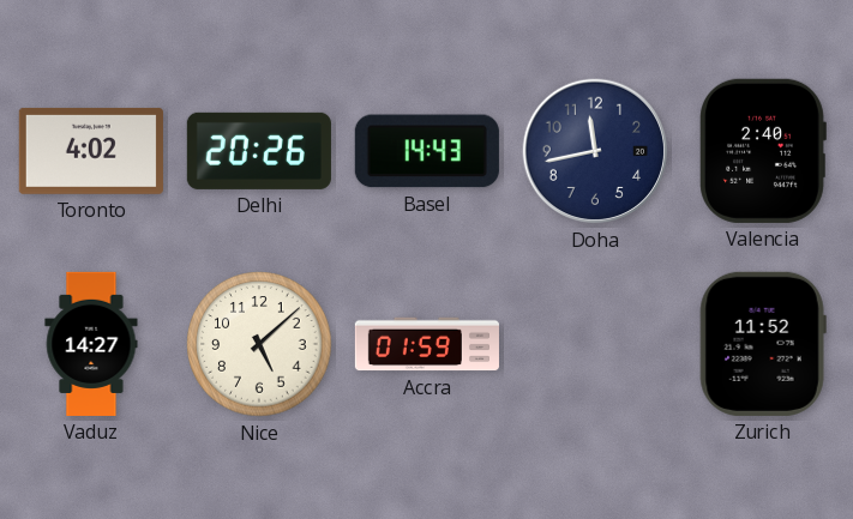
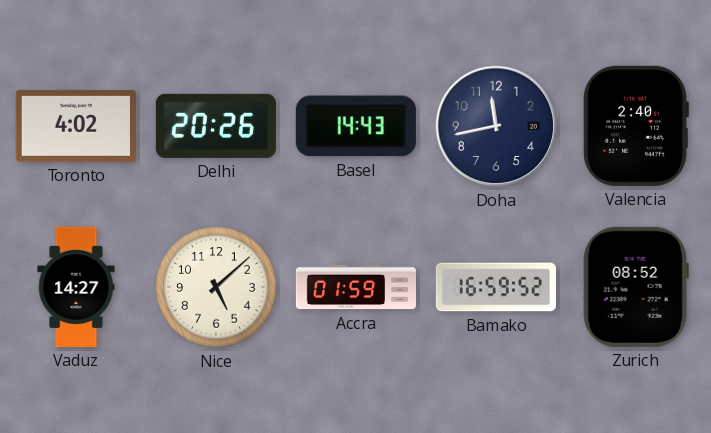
Bamako: none -> 16:59 (496, 287)
Zurich: 11:52 -> 08:52 (636, 287)
